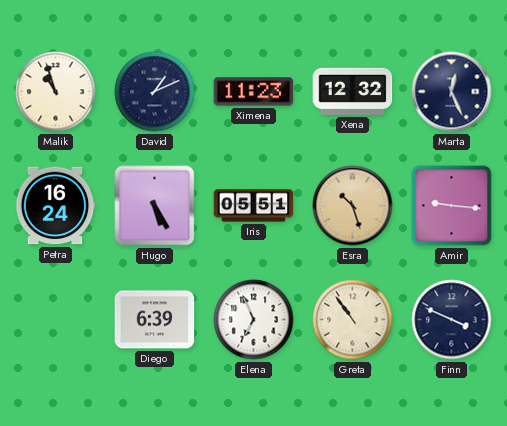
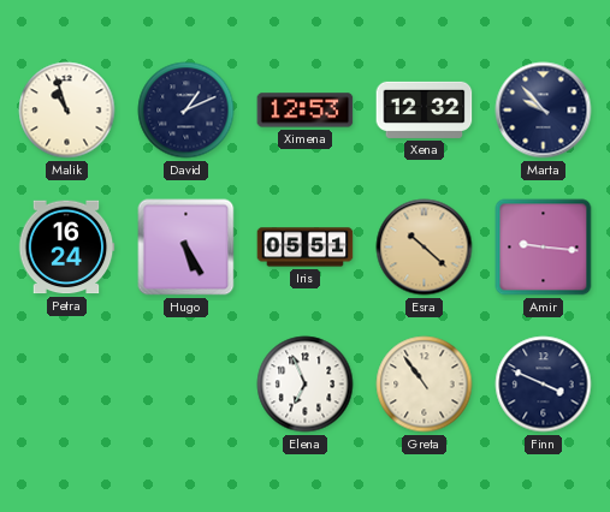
Ximena: 11:23 -> 12:53 (306, 111)
Marta: 12:26 -> 9:53 (544, 111)
Esra: 10:27 -> 10:22 (425, 248)
Diego: 6:39 -> none (155, 320)
